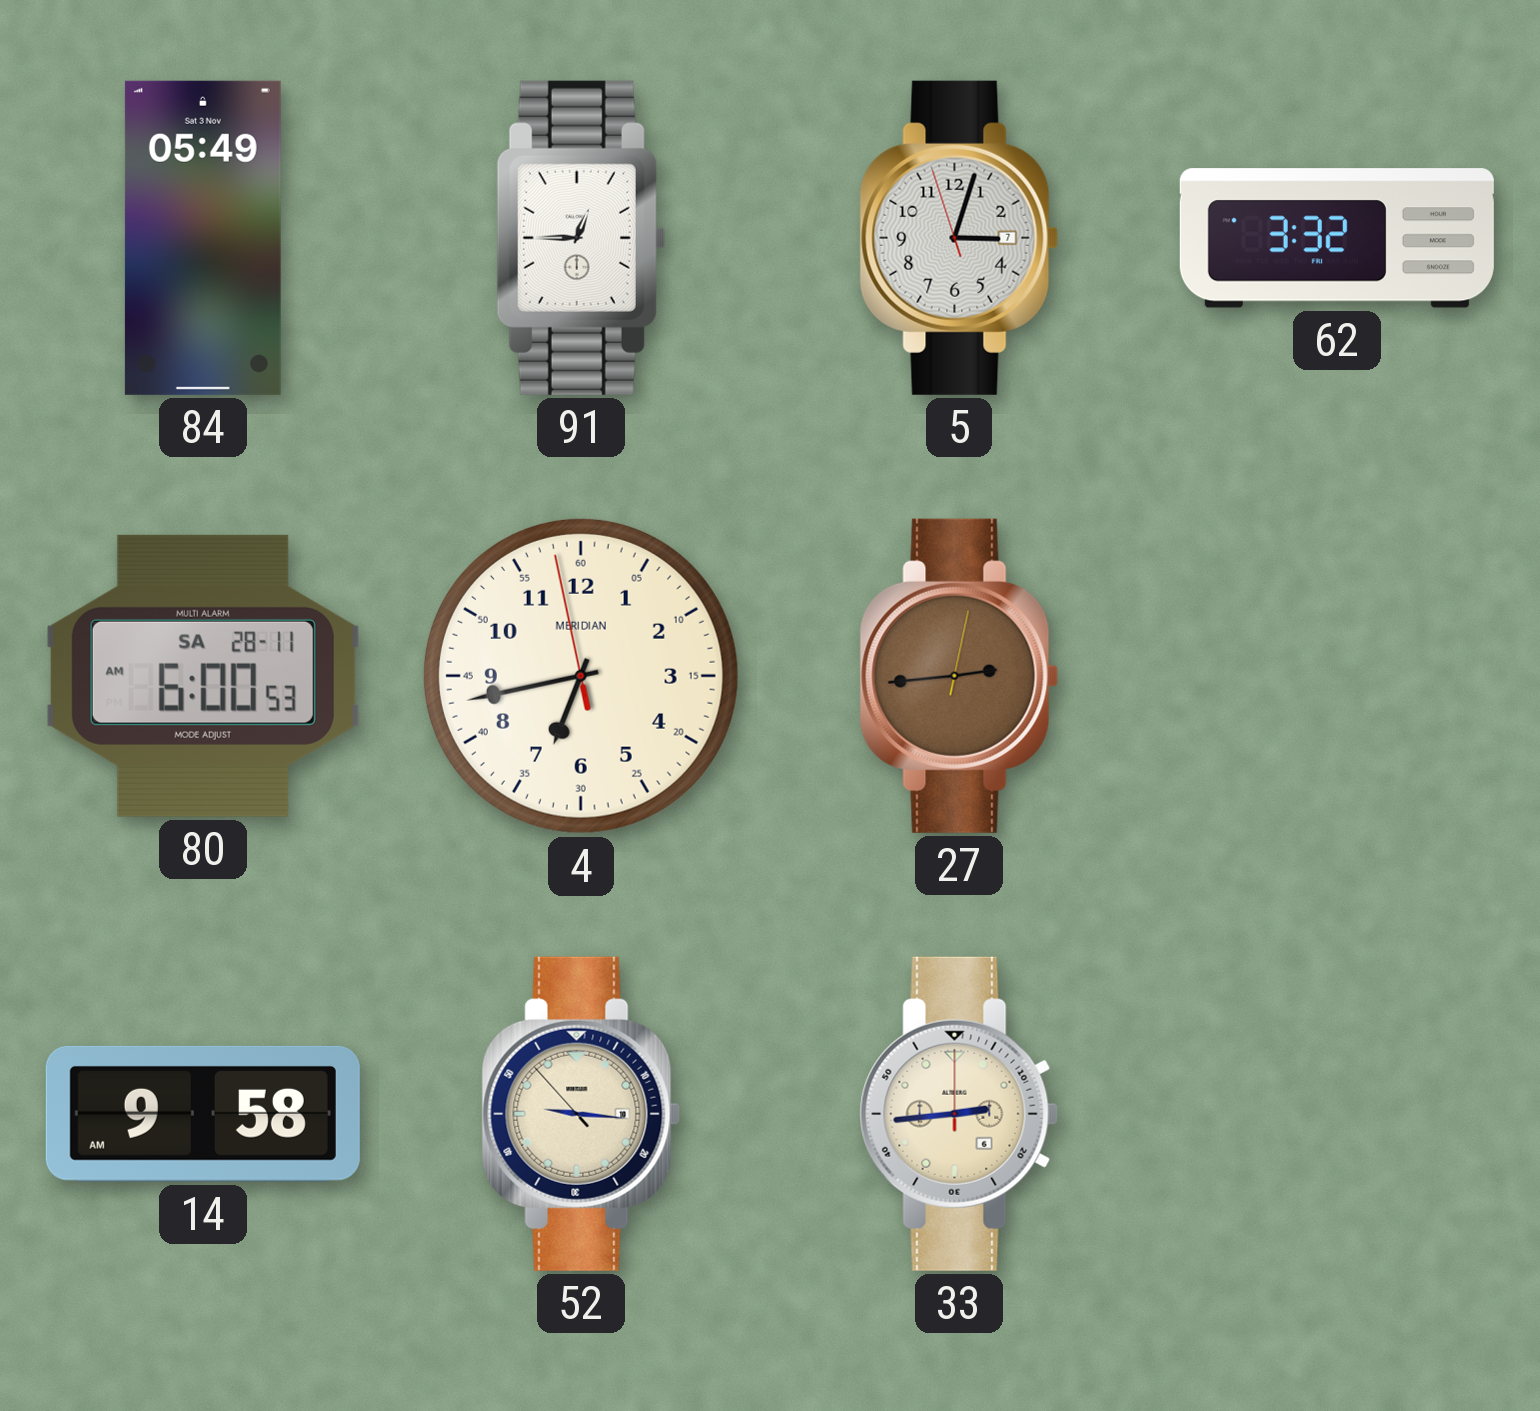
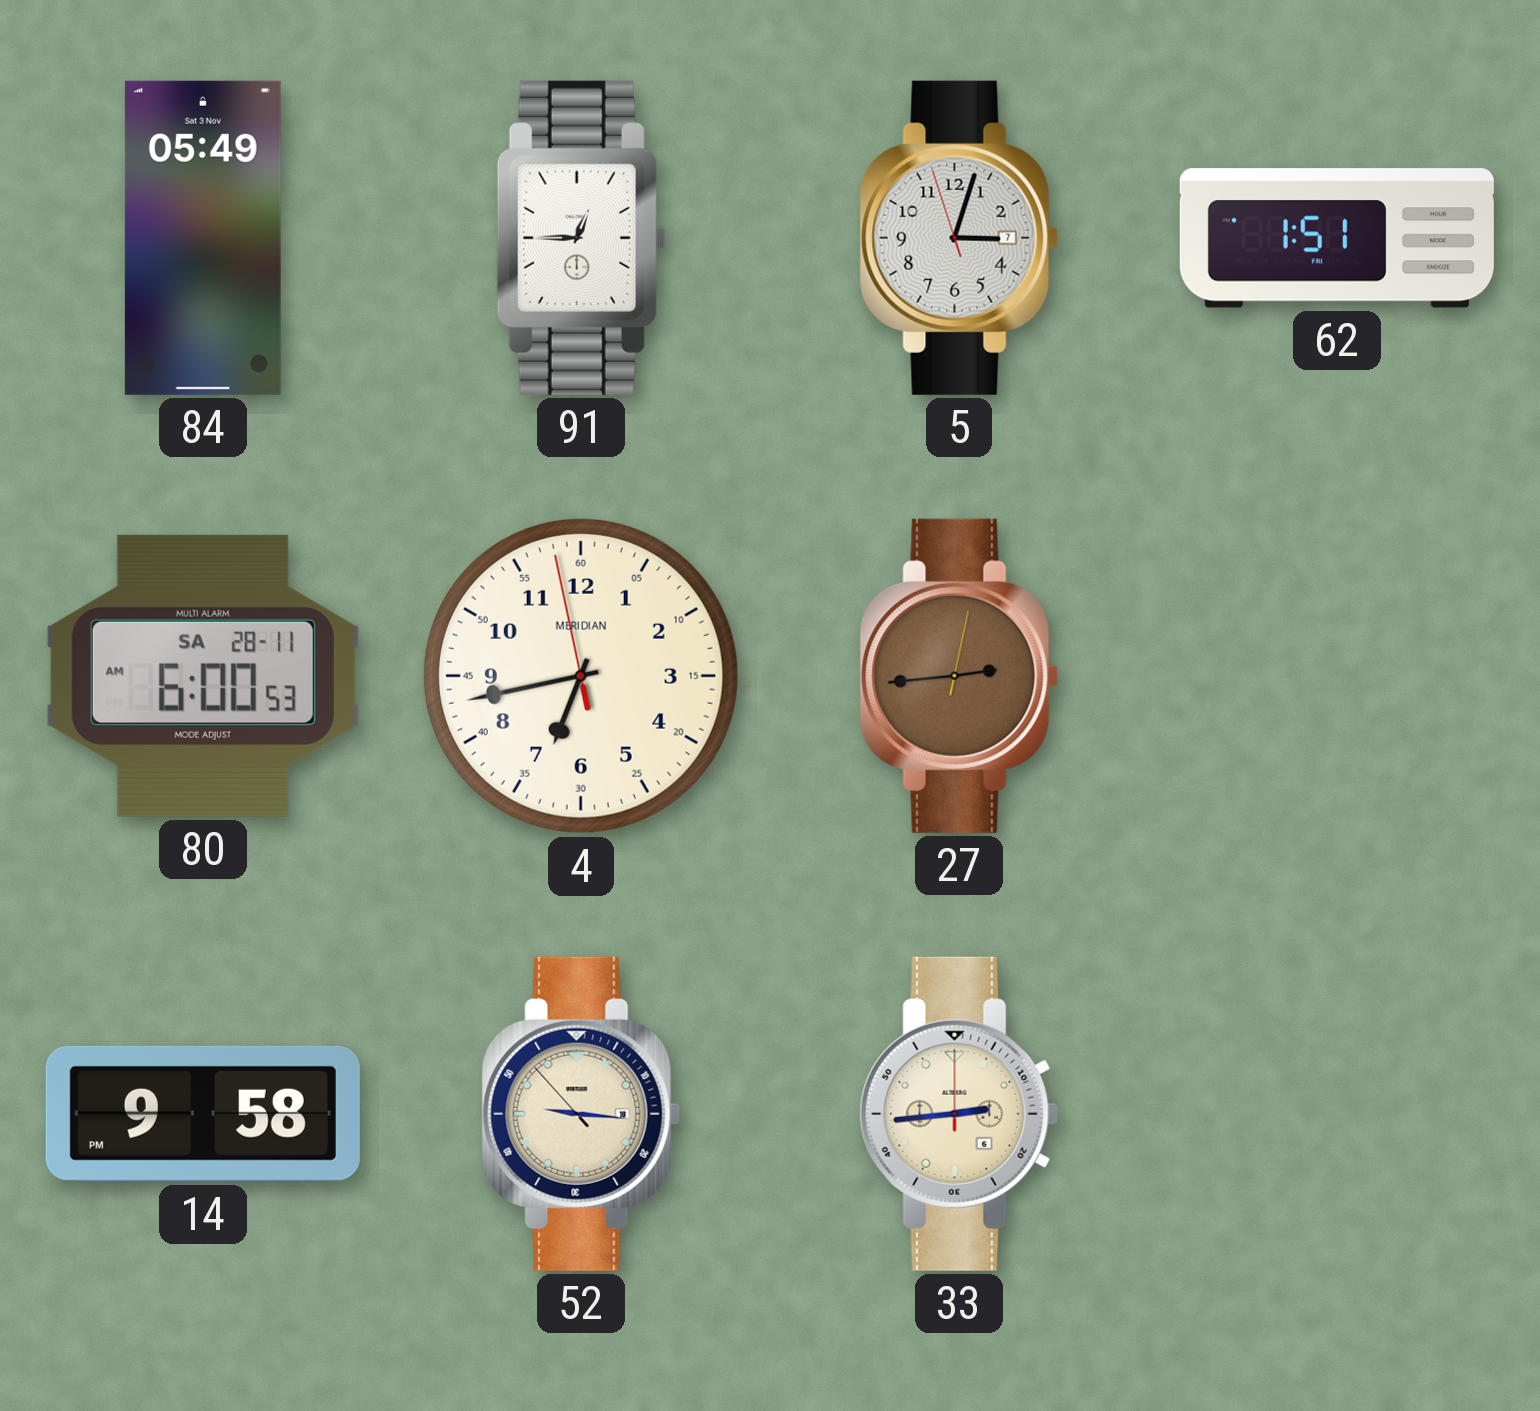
62: 3:32 -> 1:51 (1337, 238)
14: 9:58 AM -> 9:58 PM (203, 1114)
